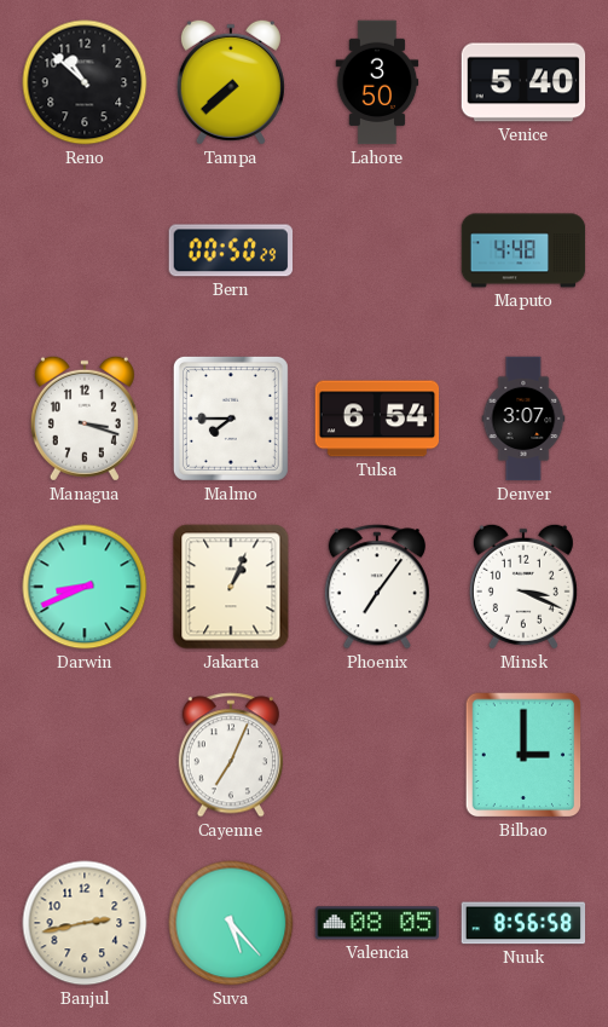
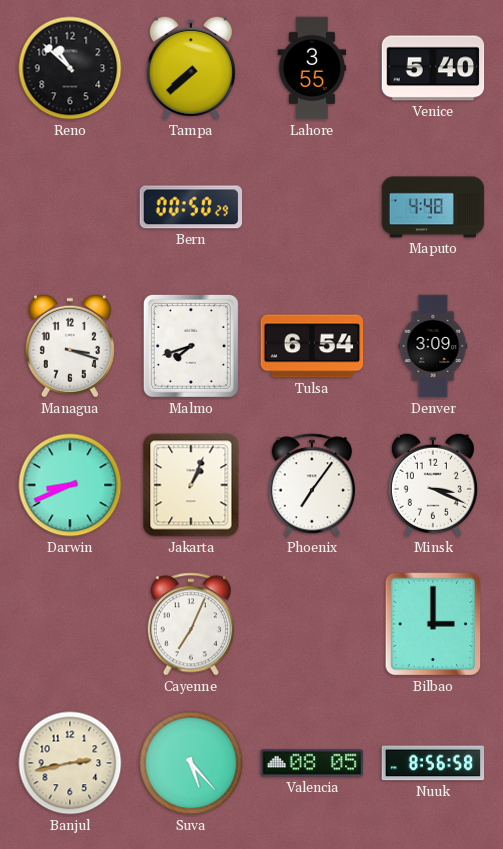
Lahore: 3:50 -> 3:55 (312, 68)
Malmo: 7:45 -> 7:42 (191, 346)
Denver: 3:07 -> 3:09 (433, 346)
